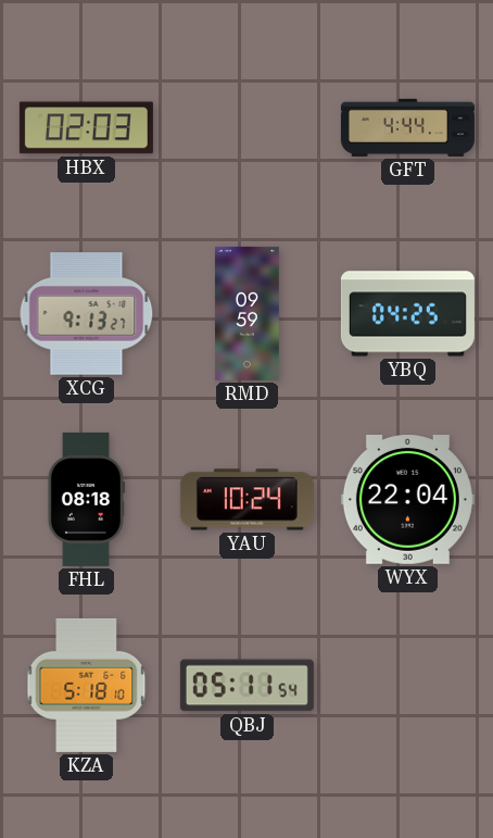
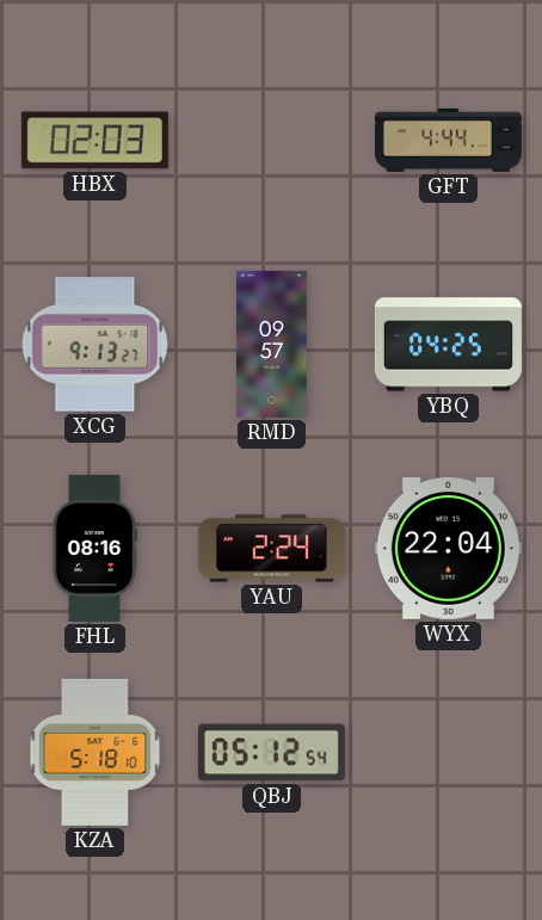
RMD: 09:59 -> 09:57 (272, 344)
FHL: 08:18 -> 08:16 (94, 548)
YAU: 10:24 -> 2:24 (271, 549)
QBJ: 05:11 -> 05:12 (271, 753)
